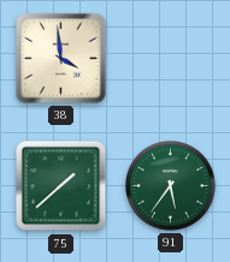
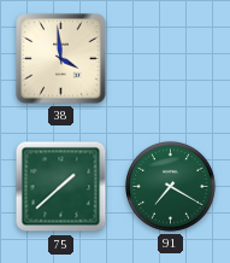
91: 5:36 -> 7:20 (171, 187)
